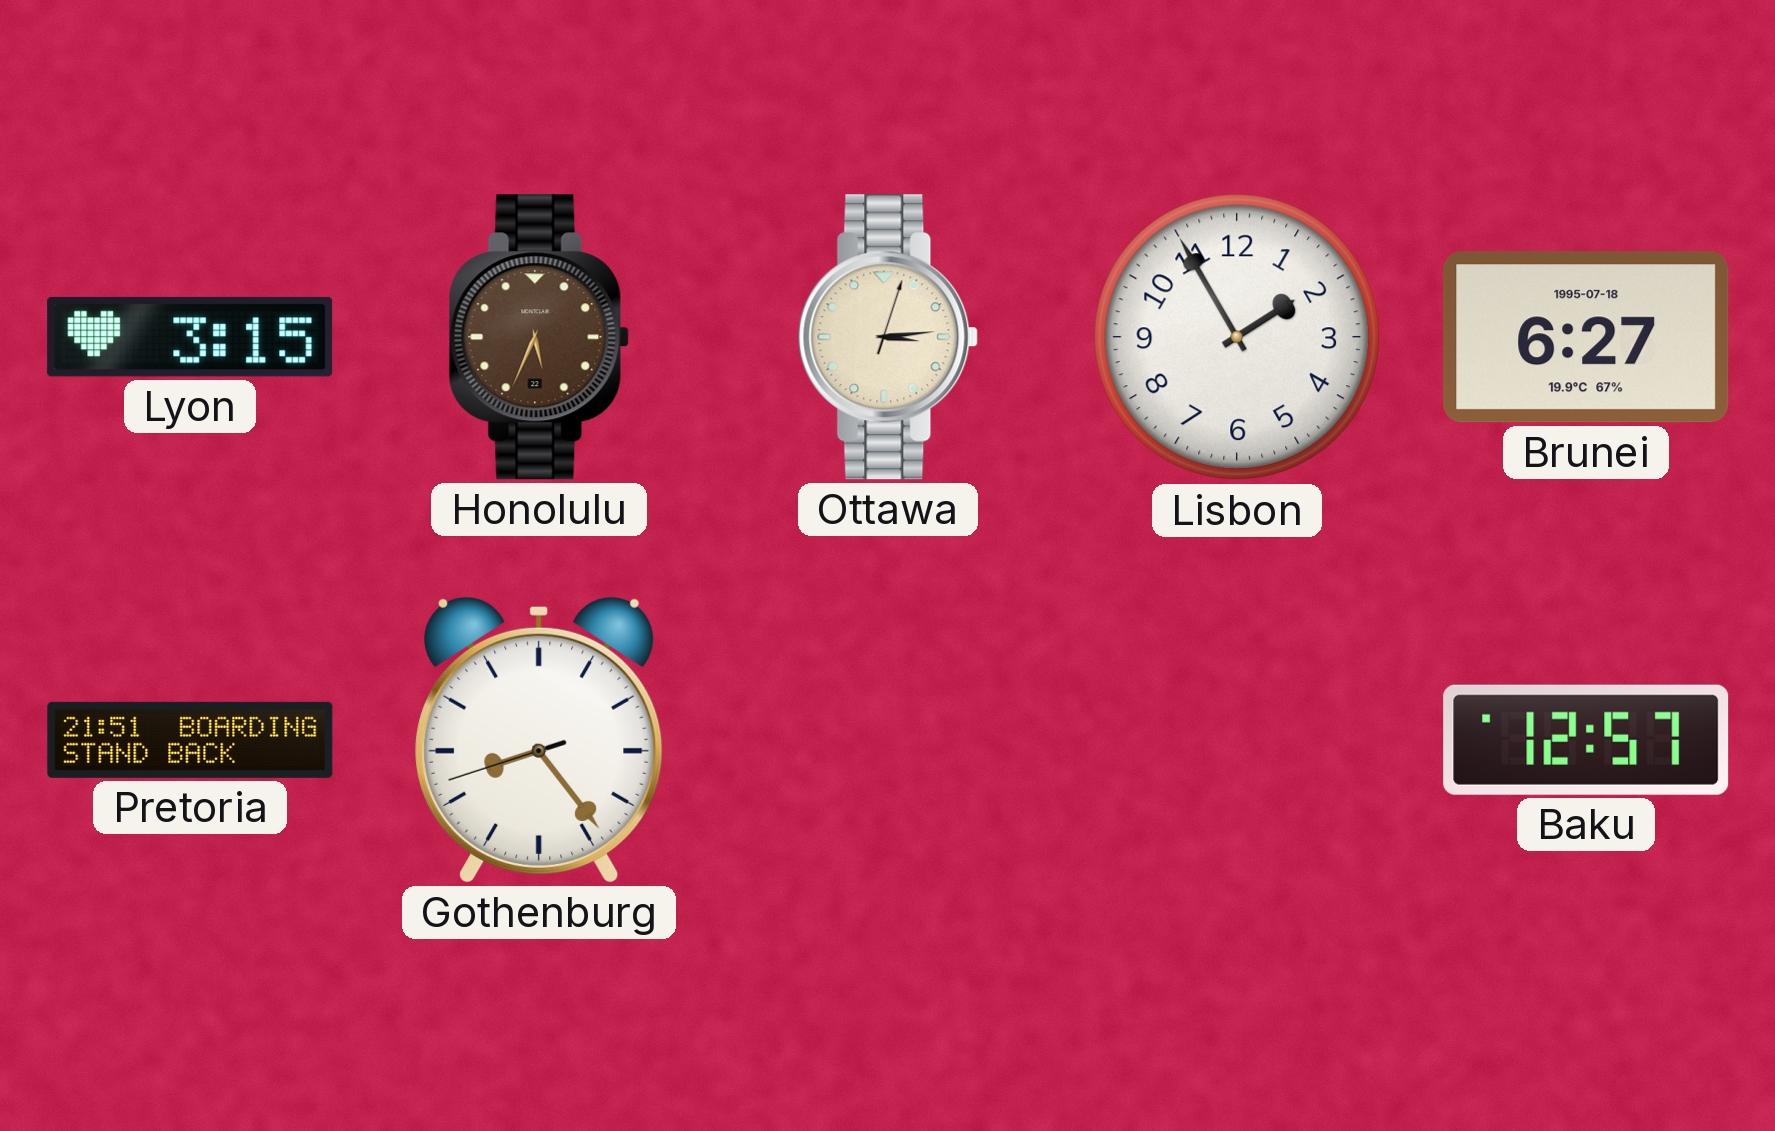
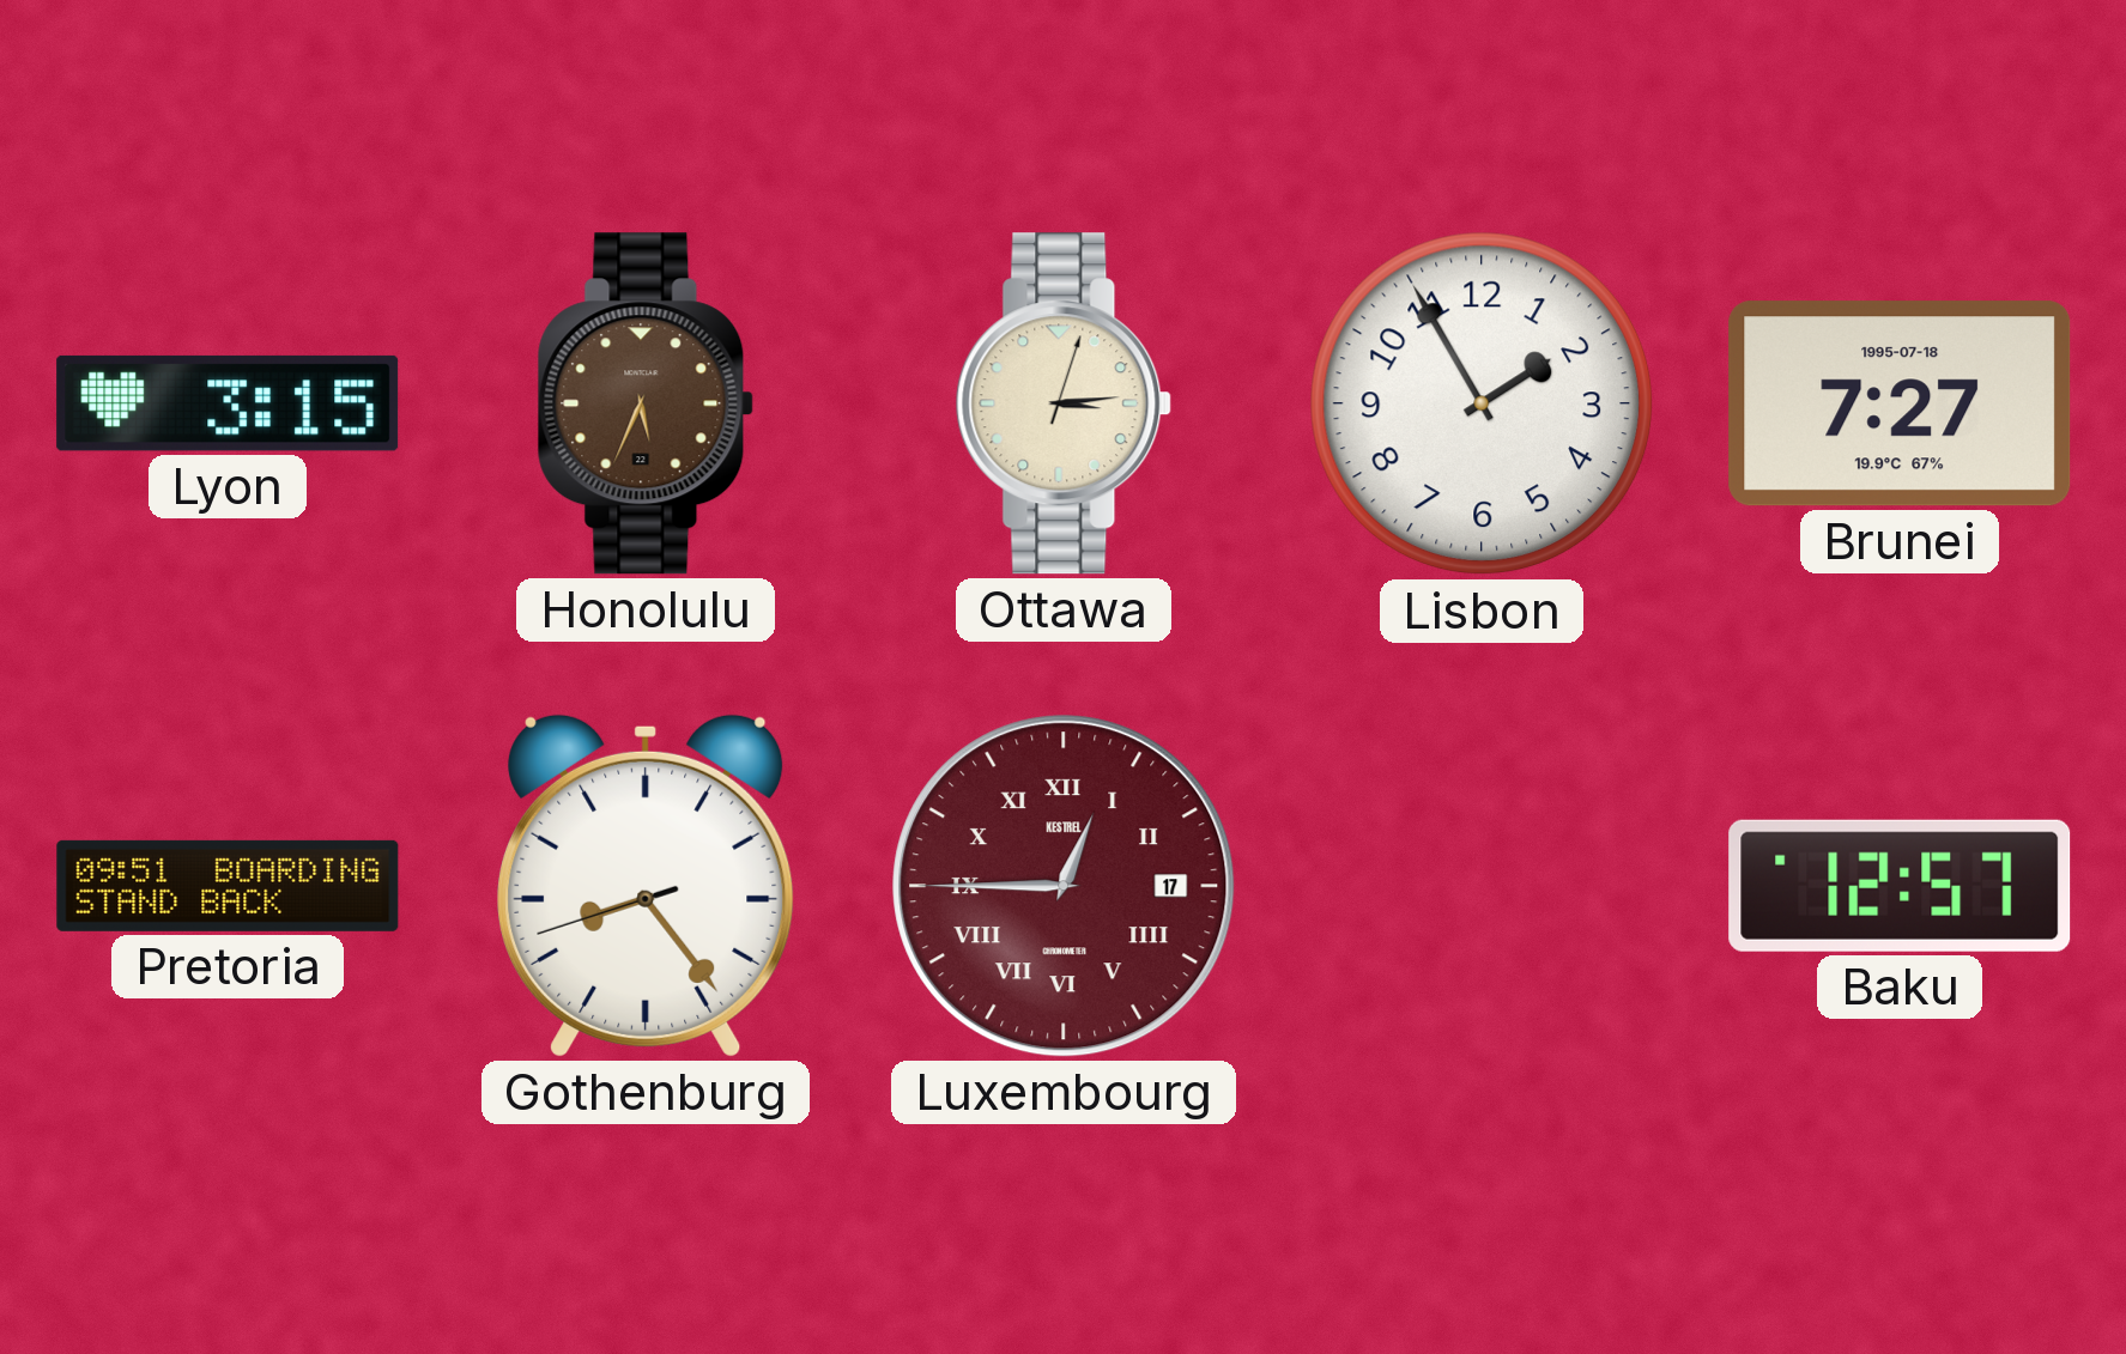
Brunei: 6:27 -> 7:27 (1900, 403)
Pretoria: 21:51 -> 09:51 (228, 886)
Luxembourg: none -> 12:45 (1064, 886)
